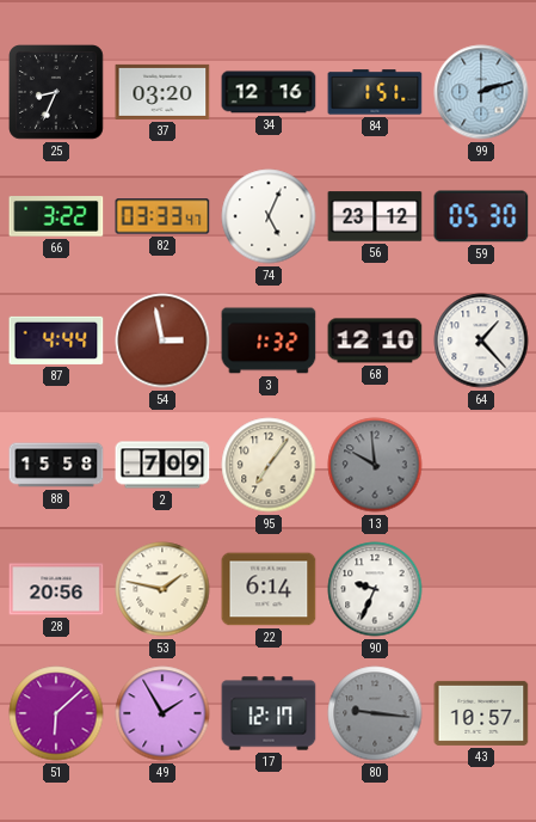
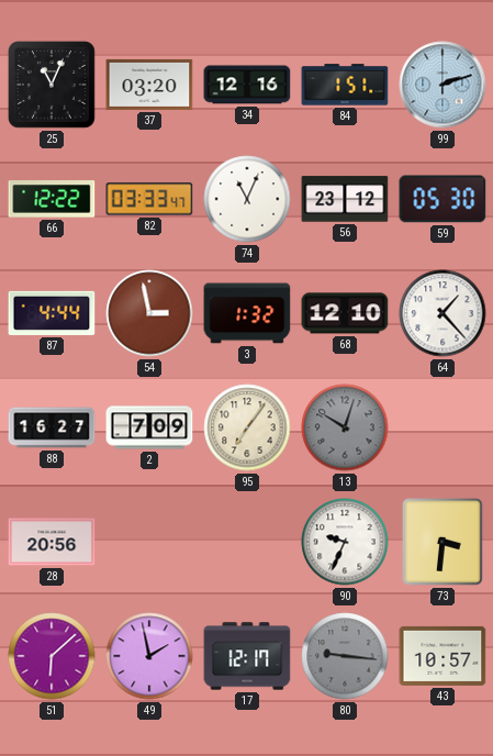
25: 8:34 -> 11:04 (53, 86)
66: 3:22 -> 12:22 (52, 199)
74: 5:04 -> 11:04 (247, 199)
88: 15:58 -> 16:27 (52, 427)
13: 9:59 -> 10:03 (345, 427)
53: 1:47 -> none (162, 589)
22: 6:14 -> none (269, 589)
73: none -> 3:31 (442, 542)
49: 1:55 -> 1:58 (149, 656)
